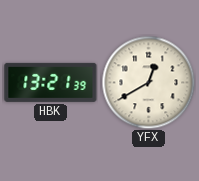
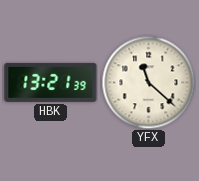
YFX: 12:40 -> 11:22 (148, 82)
